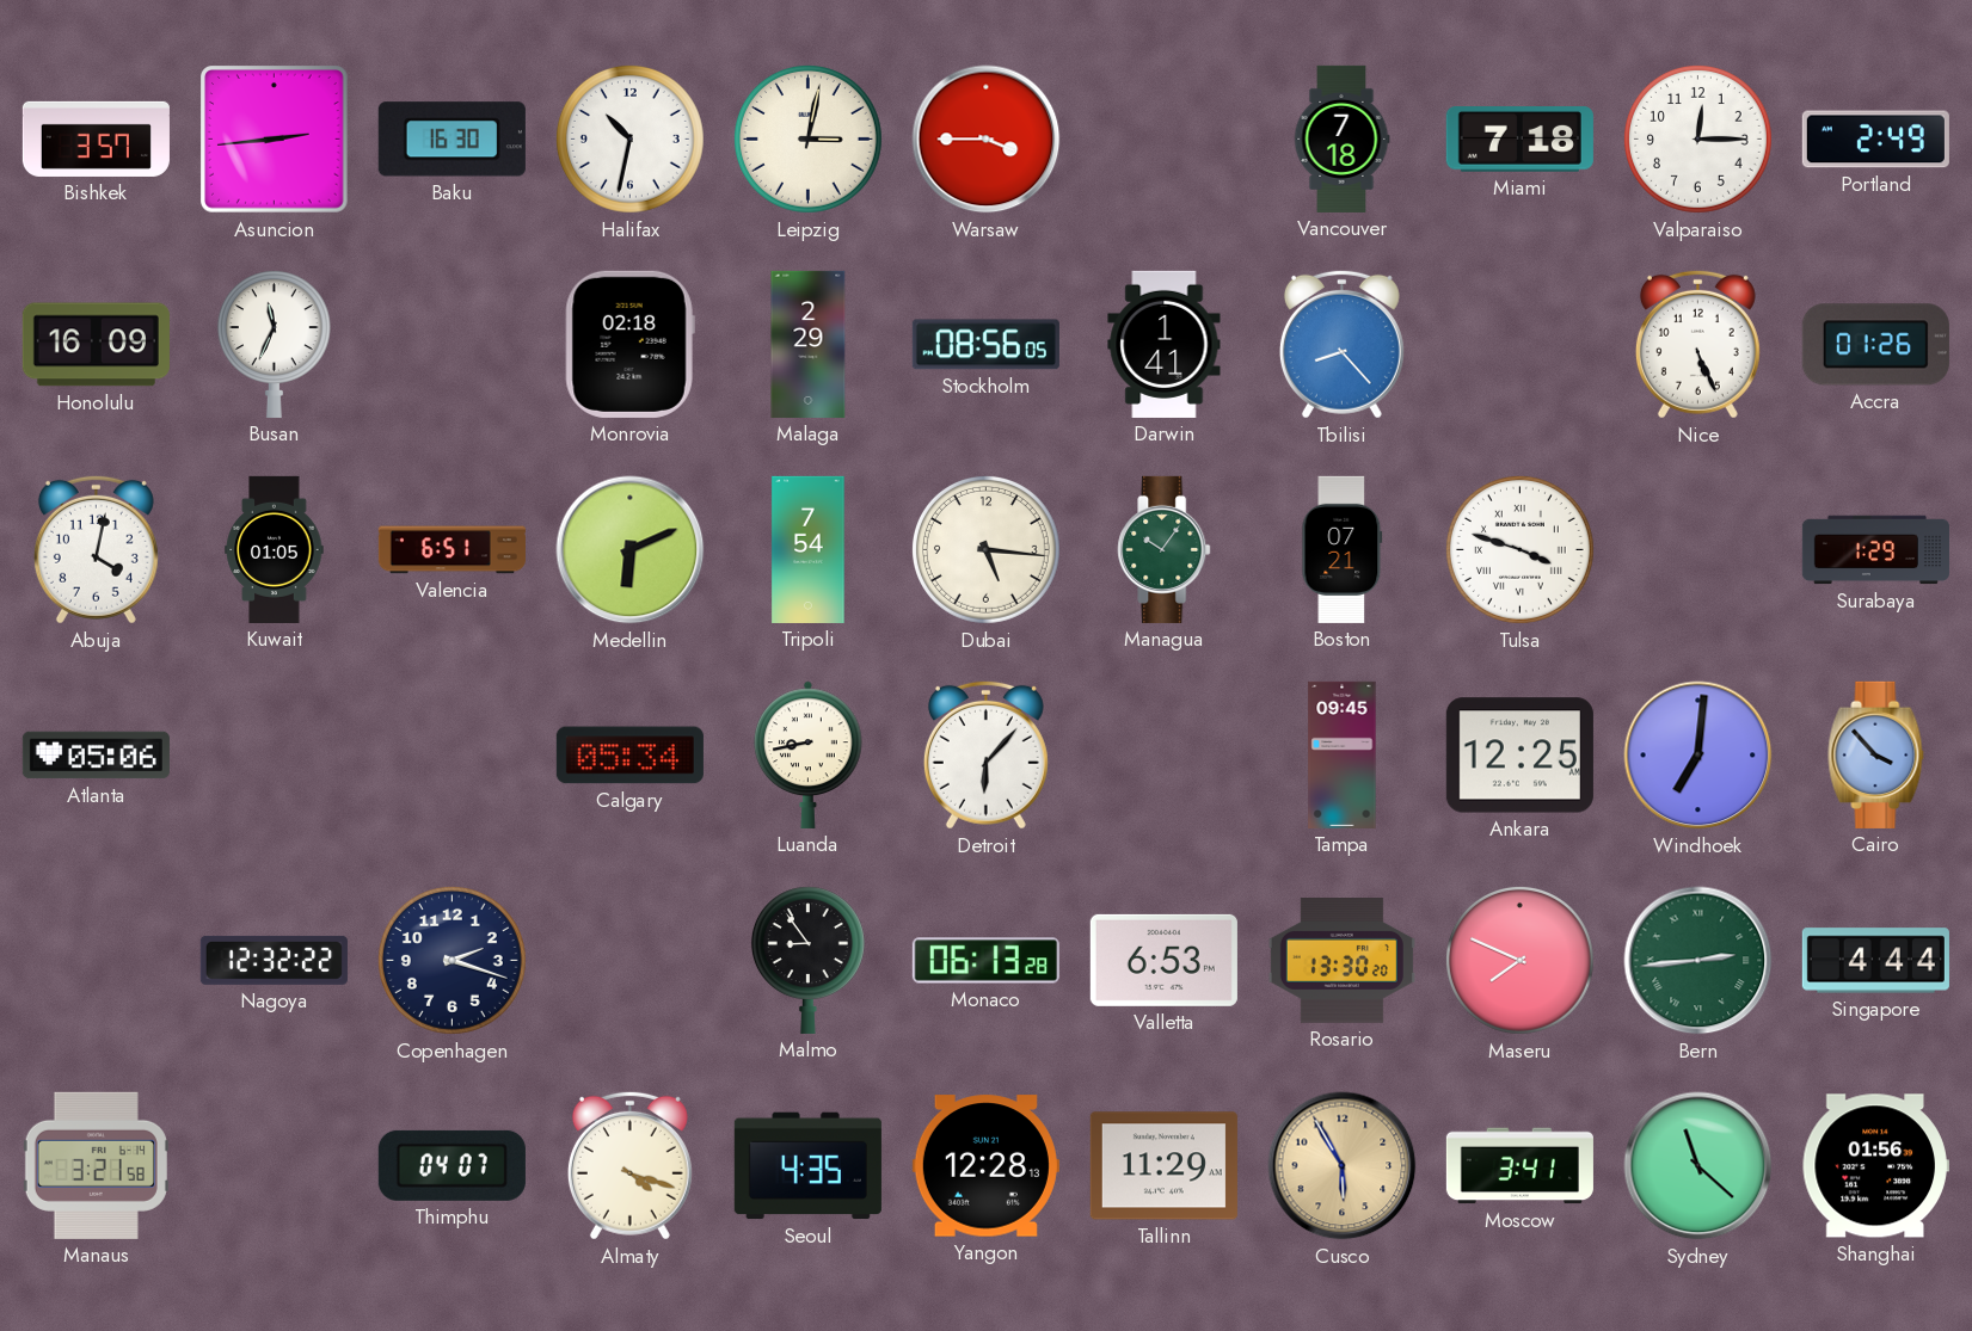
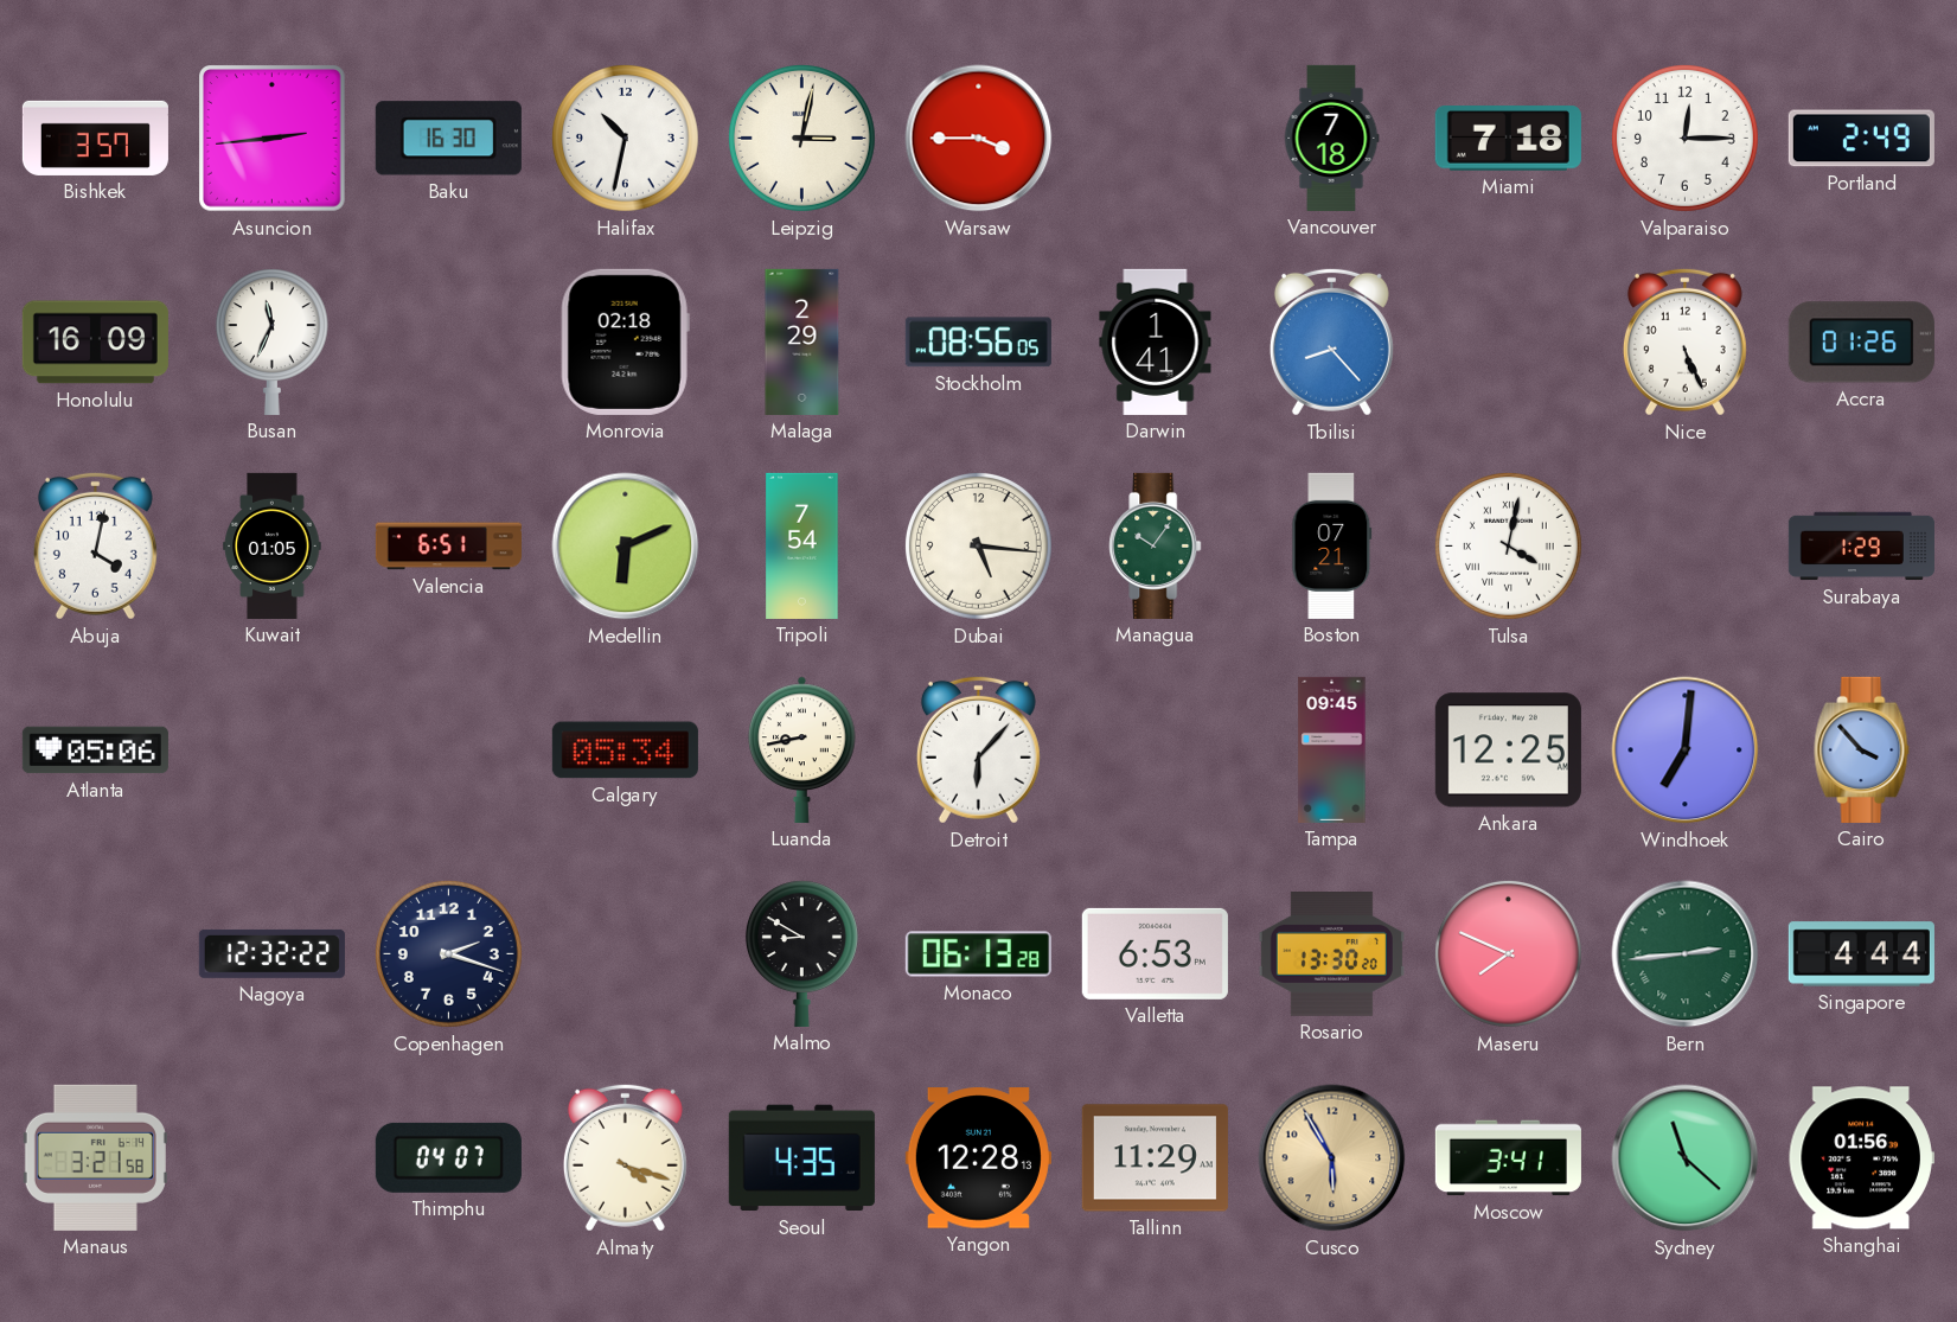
Tulsa: 3:48 -> 4:02 (1508, 545)
Malmo: 8:54 -> 8:50 (801, 953)
